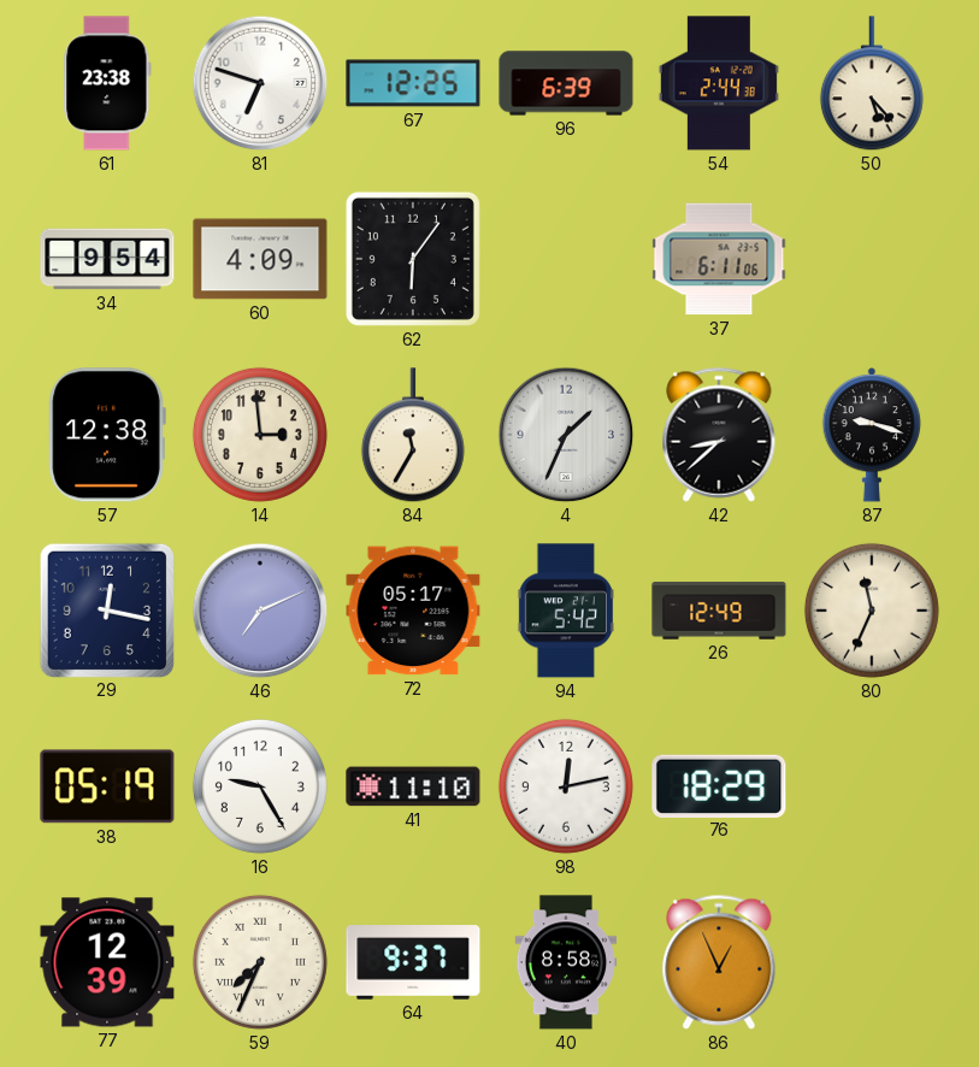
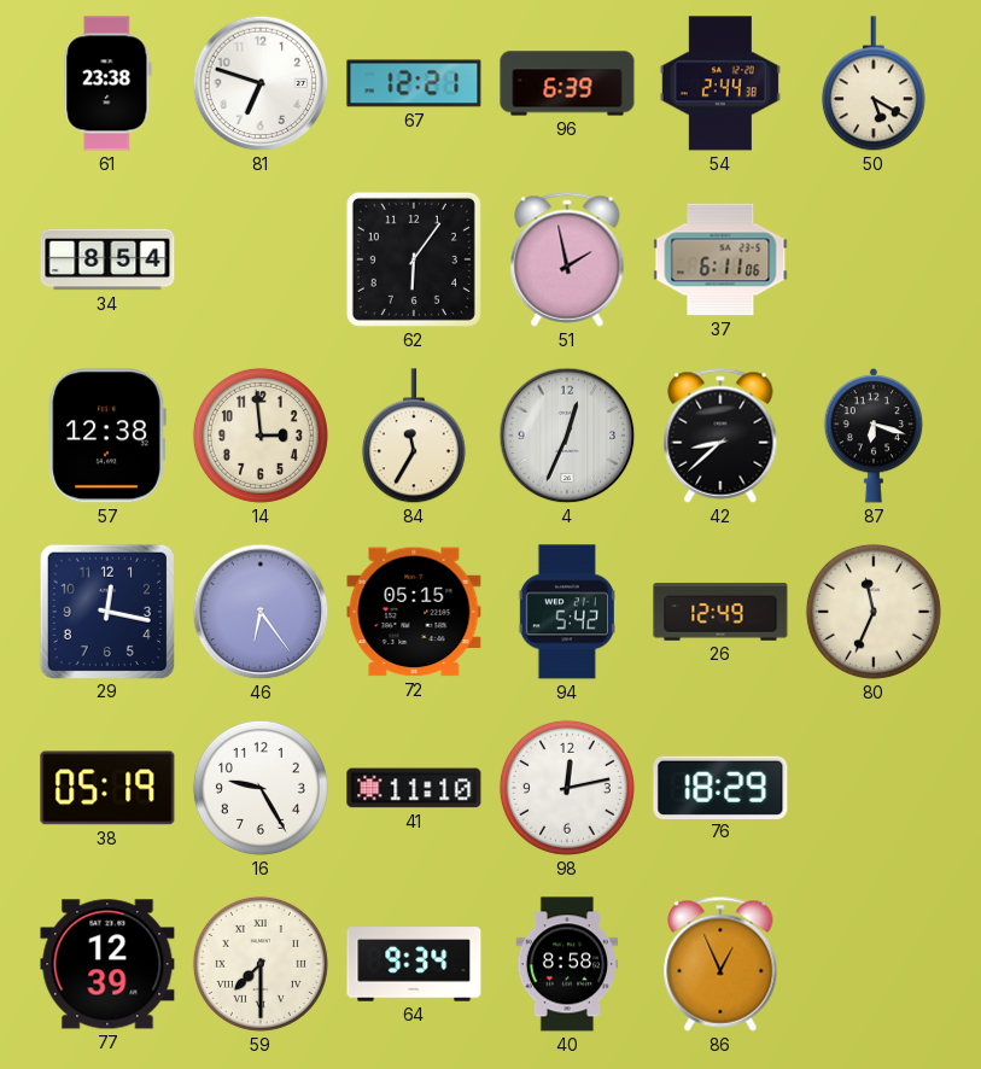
67: 12:25 -> 12:21 (414, 83)
50: 5:23 -> 5:20 (874, 84)
34: 9:54 -> 8:54 (107, 259)
60: 4:09 -> none (260, 259)
51: none -> 1:58 (567, 259)
4: 1:34 -> 12:34 (567, 436)
87: 9:18 -> 6:18 (874, 436)
46: 7:11 -> 6:24 (261, 612)
72: 05:17 -> 05:15 (414, 612)
59: 7:34 -> 7:30 (261, 964)
64: 9:37 -> 9:34 (414, 964)
